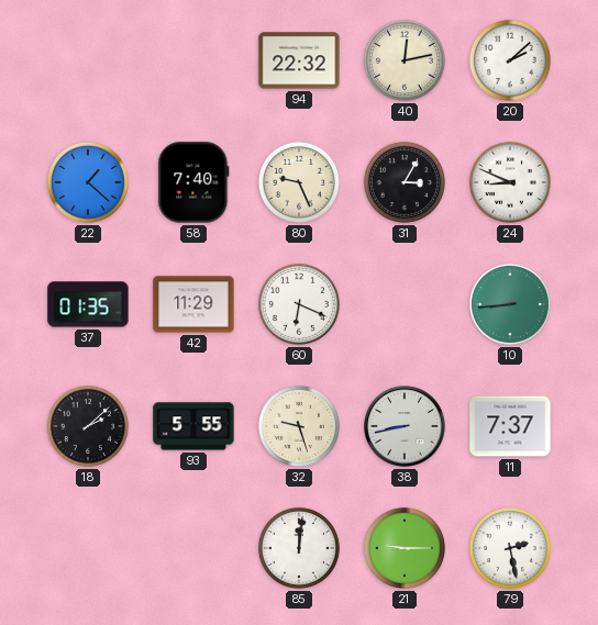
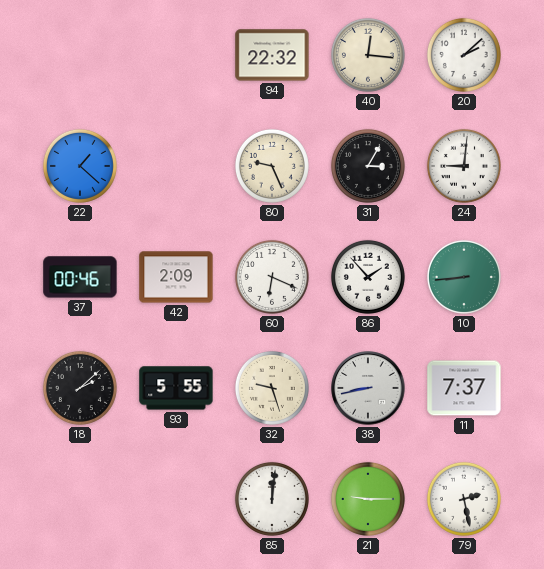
40: 12:13 -> 12:16 (368, 55)
58: 7:40 -> none (193, 182)
24: 8:49 -> 9:01 (464, 166)
37: 01:35 -> 00:46 (80, 277)
42: 11:29 -> 2:09 (176, 277)
86: none -> 1:53 (368, 277)
